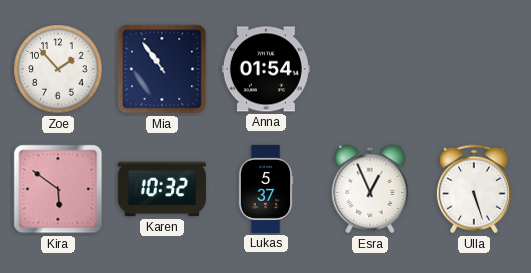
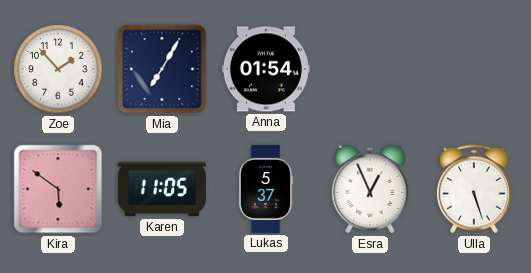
Mia: 10:54 -> 7:05 (162, 69)
Karen: 10:32 -> 11:05 (162, 189)
